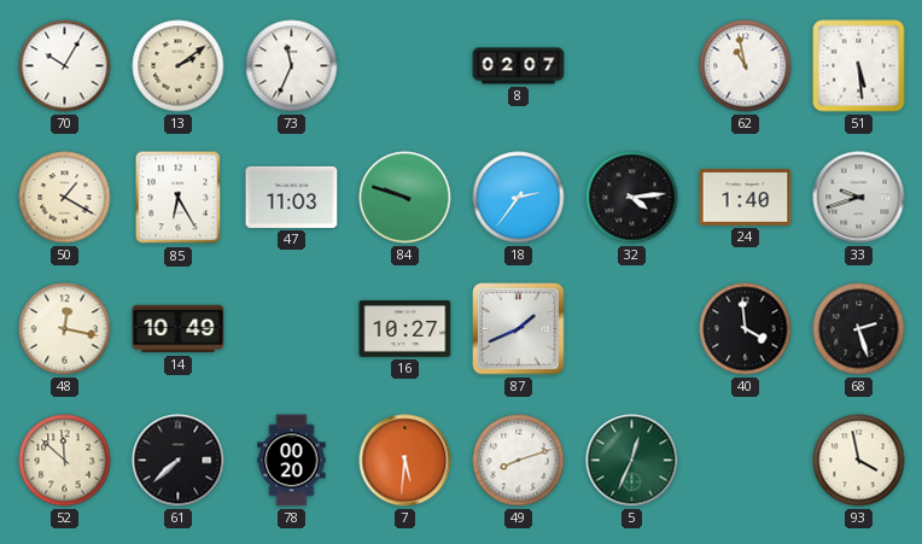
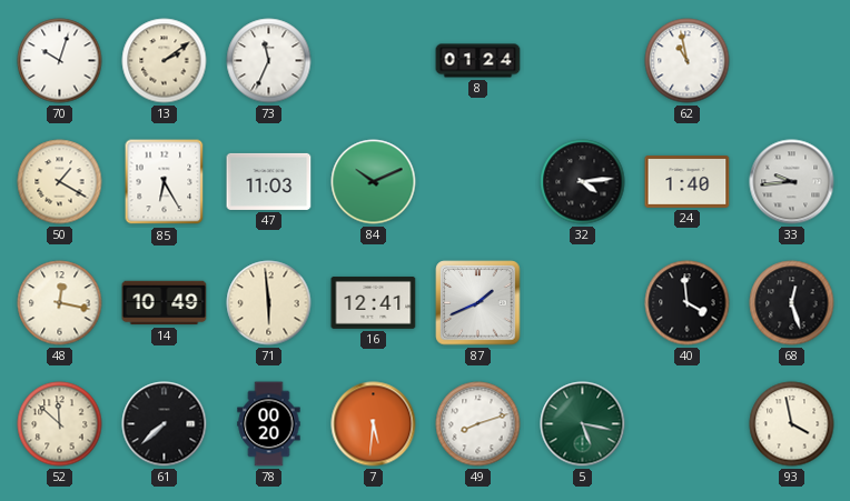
70: 10:05 -> 10:03 (60, 61)
8: 02:07 -> 01:24 (478, 61)
51: 5:29 -> none (859, 66)
84: 9:48 -> 10:11 (374, 182)
18: 2:36 -> none (519, 198)
33: 9:42 -> 9:44 (792, 182)
71: none -> 5:59 (269, 303)
16: 10:27 -> 12:41 (374, 303)
68: 2:27 -> 12:27 (792, 303)
5: 12:34 -> 5:17 (583, 424)
